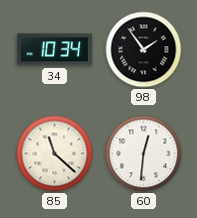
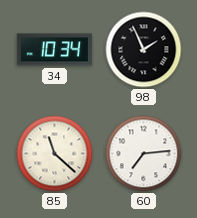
98: 1:54 -> 1:56 (144, 50)
60: 12:31 -> 7:14 (144, 154)
